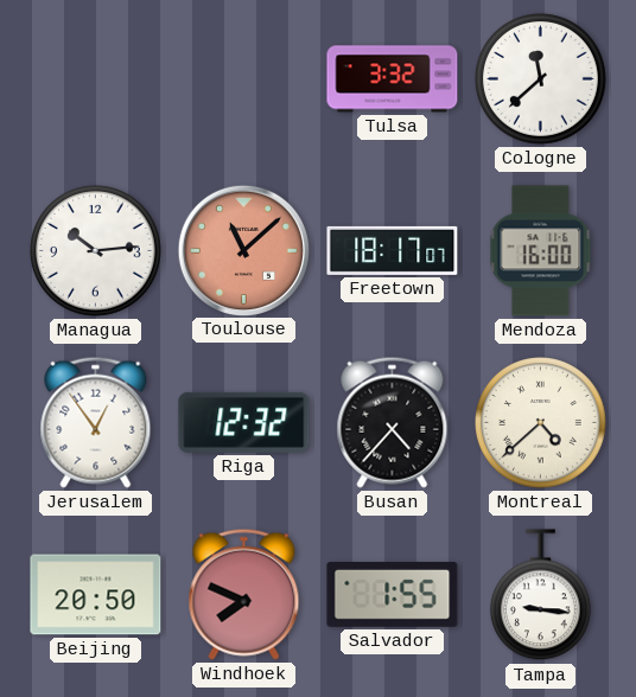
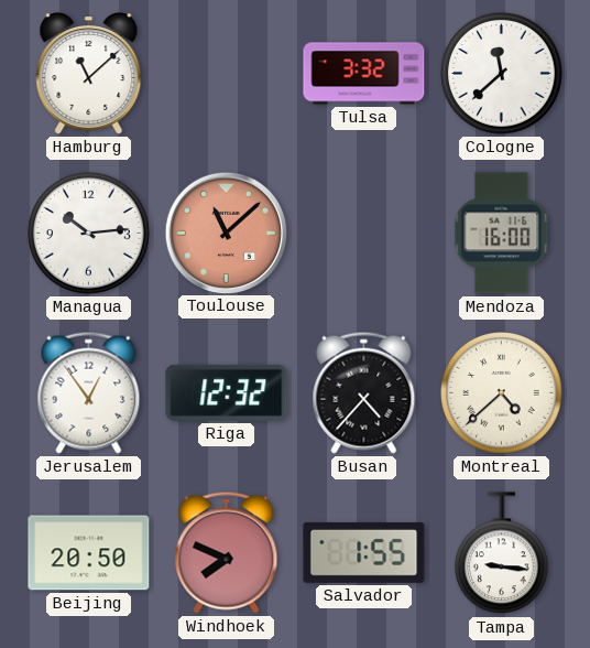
Hamburg: none -> 11:08 (89, 74)
Freetown: 18:17 -> none (393, 250)
